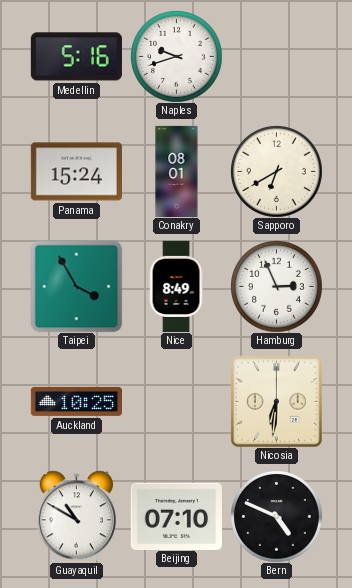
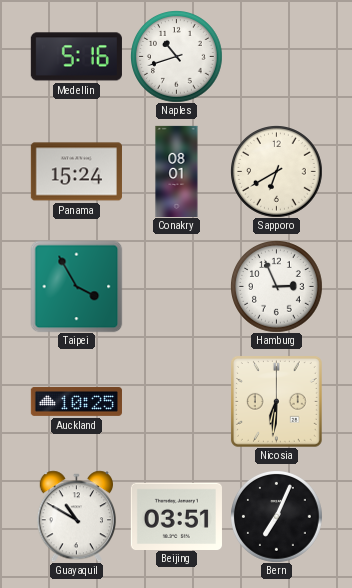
Naples: 9:42 -> 10:42 (177, 57)
Nice: 8:49 -> none (176, 286)
Beijing: 07:10 -> 03:51 (176, 516)
Bern: 4:49 -> 7:04 (277, 517)
